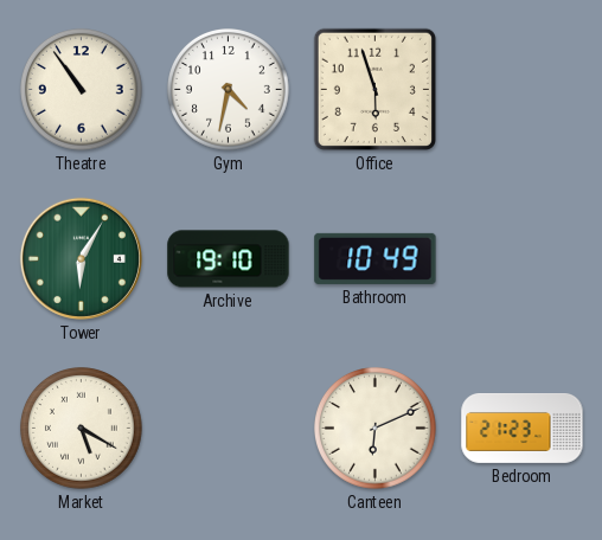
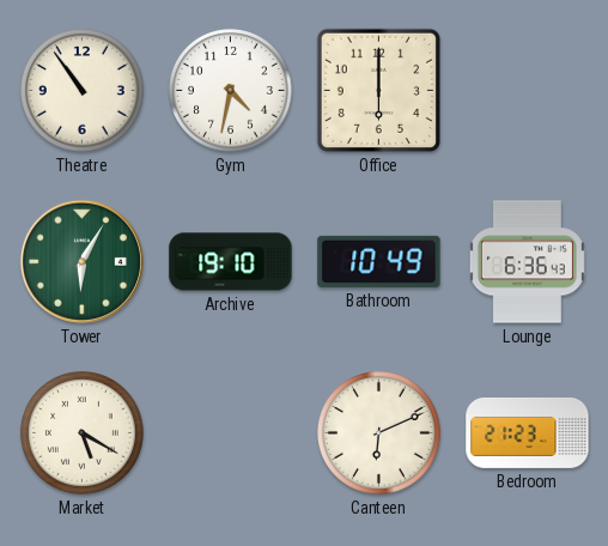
Office: 5:57 -> 6:00 (378, 90)
Lounge: none -> 6:36 (527, 262)
